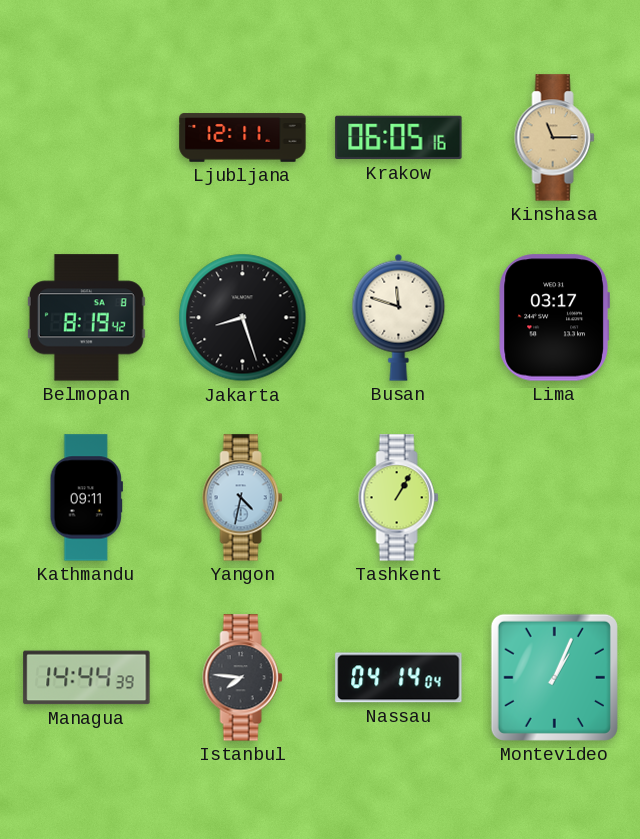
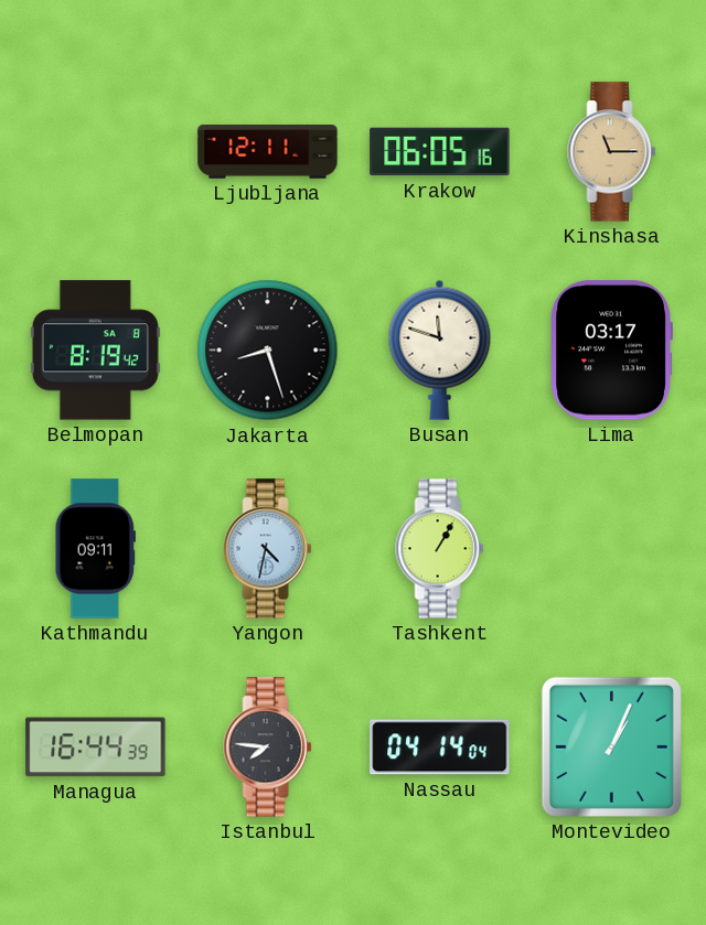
Managua: 14:44 -> 16:44 (96, 747)
